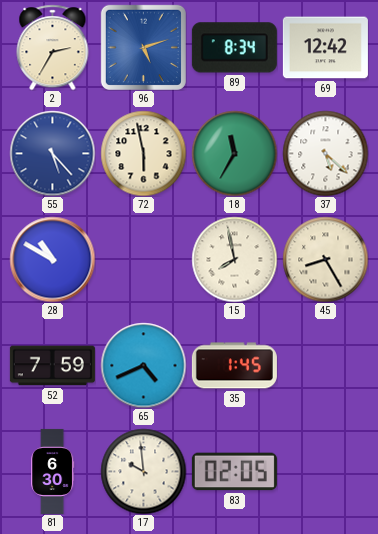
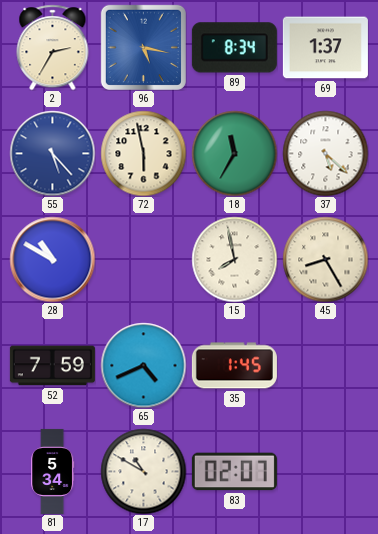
96: 5:12 -> 5:17 (143, 47)
69: 12:42 -> 1:37 (325, 48)
81: 6:30 -> 5:34 (53, 471)
17: 9:59 -> 10:50 (143, 471)
83: 02:05 -> 02:07 (234, 472)
